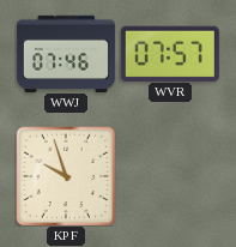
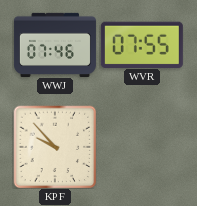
WVR: 07:57 -> 07:55 (142, 44)
KPF: 9:57 -> 9:53 (55, 147)
